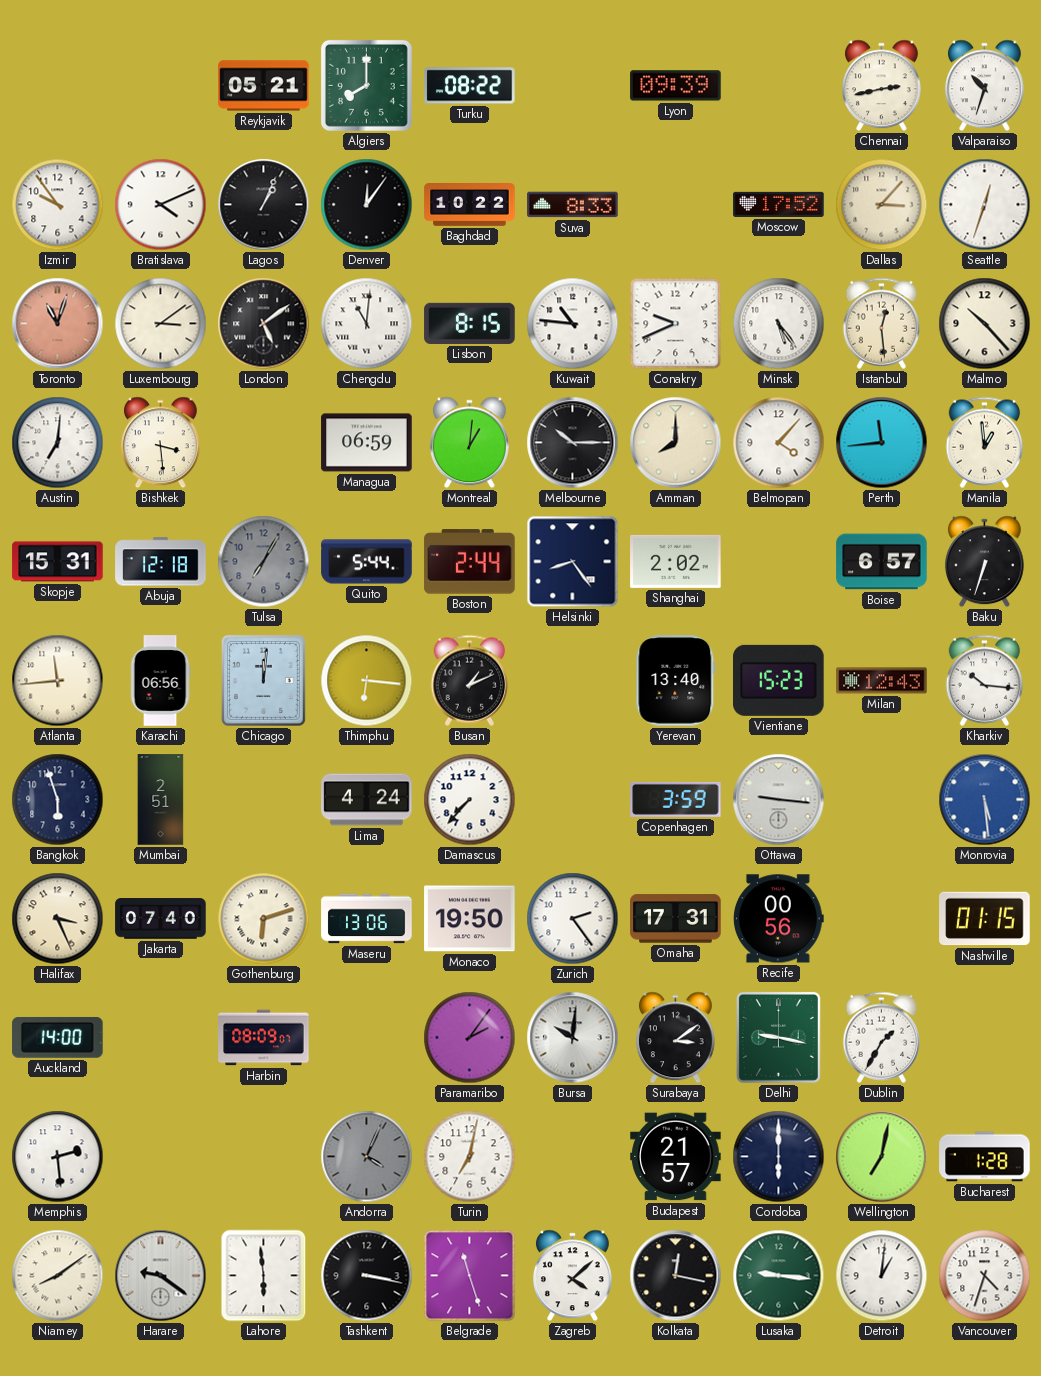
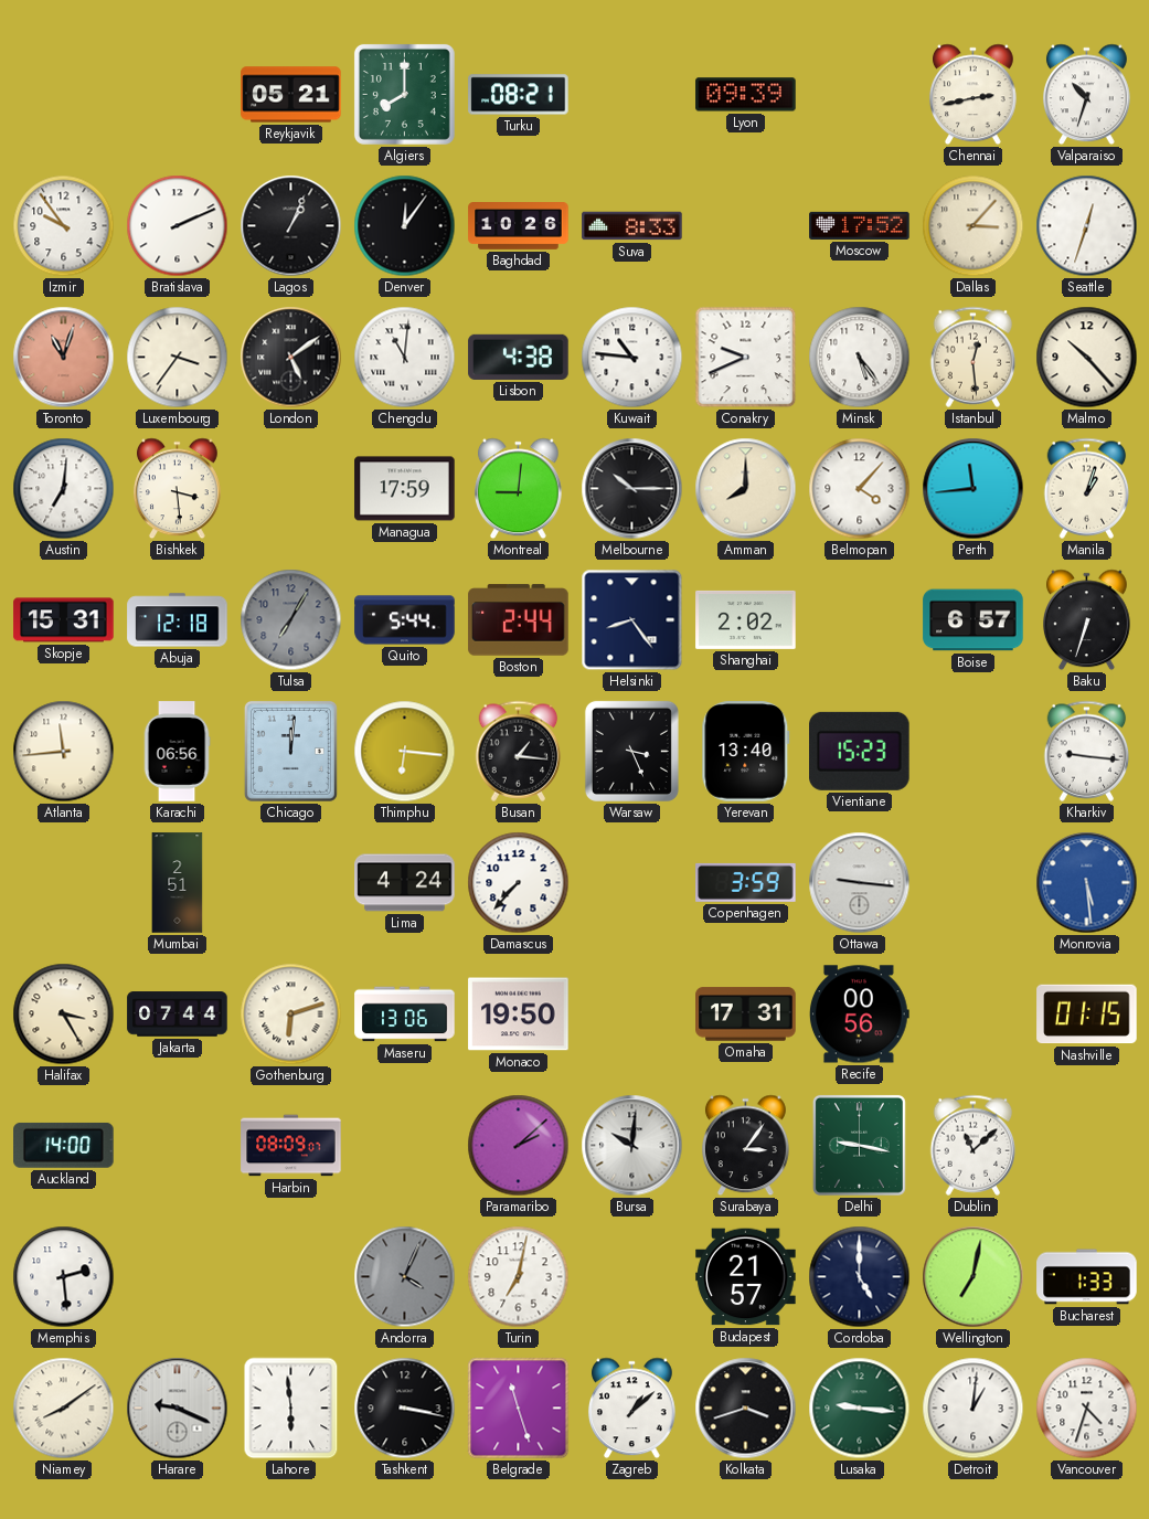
Turku: 08:22 -> 08:21 (519, 95)
Bratislava: 4:11 -> 2:11 (178, 226)
Baghdad: 10:22 -> 10:26 (519, 226)
Luxembourg: 3:09 -> 3:36 (178, 358)
Lisbon: 8:15 -> 4:38 (519, 357)
Managua: 06:59 -> 17:59 (405, 489)
Montreal: 1:01 -> 9:01 (519, 489)
Manila: 12:59 -> 1:03 (1087, 488)
Busan: 1:11 -> 1:16 (519, 751)
Warsaw: none -> 3:26 (631, 751)
Milan: 12:43 -> none (882, 681)
Kharkiv: 10:16 -> 9:16 (1087, 751)
Bangkok: 5:57 -> none (58, 800)
Halifax: 3:26 -> 3:25 (64, 1015)
Jakarta: 07:40 -> 07:44 (178, 1015)
Zurich: 2:24 -> none (573, 919)
Paramaribo: 2:06 -> 2:08 (519, 1146)
Surabaya: 3:09 -> 3:06 (746, 1146)
Dublin: 1:35 -> 11:08 (974, 1145)
Cordoba: 6:00 -> 5:00 (860, 1277)
Bucharest: 1:28 -> 1:33 (1087, 1277)
Harare: 9:21 -> 9:19 (178, 1409)
Zagreb: 4:08 -> 1:08 (632, 1409)
Kolkata: 12:17 -> 3:42 (746, 1409)
